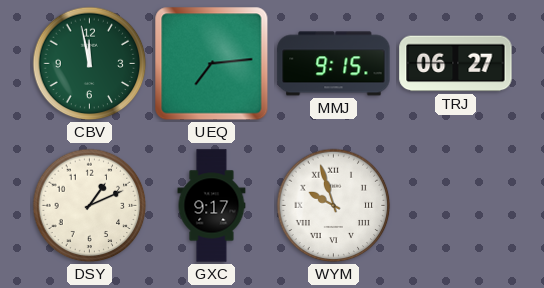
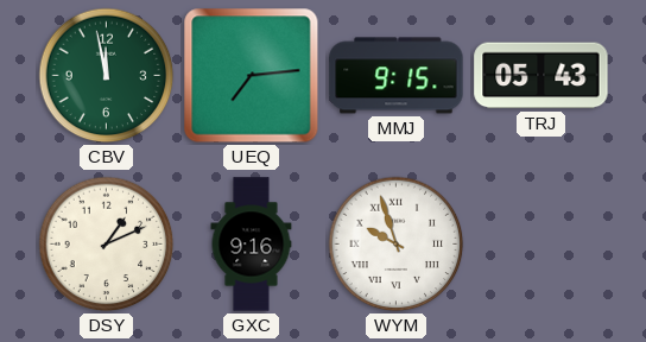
TRJ: 06:27 -> 05:43 (541, 76)
GXC: 9:17 -> 9:16 (252, 245)
